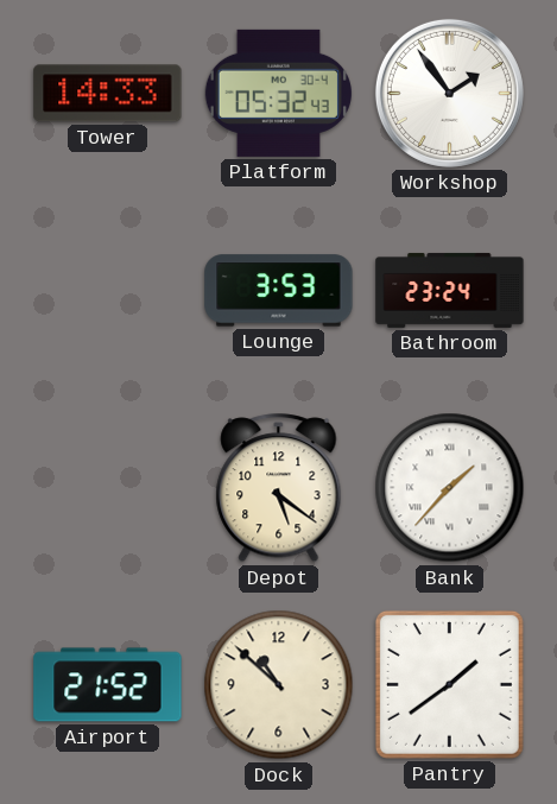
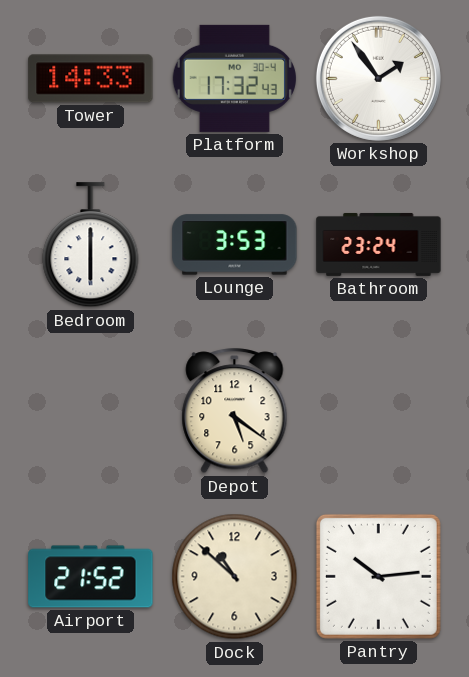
Platform: 05:32 -> 17:32 (234, 78)
Bedroom: none -> 6:00 (91, 245)
Bank: 1:37 -> none (450, 488)
Pantry: 1:39 -> 10:14 (378, 576)
